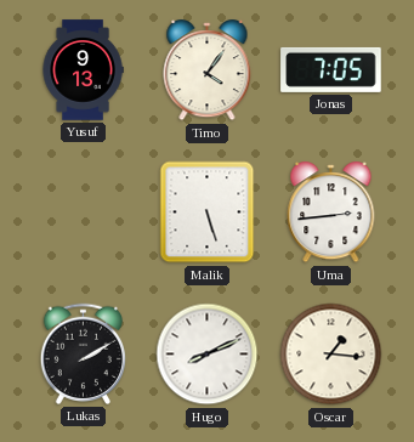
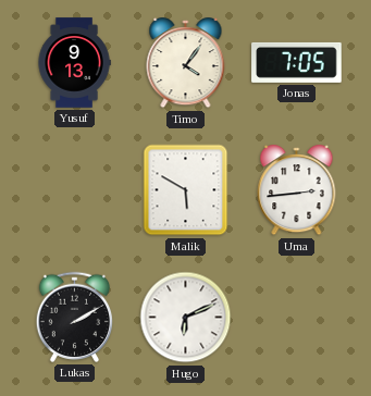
Malik: 5:27 -> 5:50 (186, 190)
Hugo: 8:11 -> 6:11 (186, 318)
Oscar: 1:16 -> none (331, 355)
